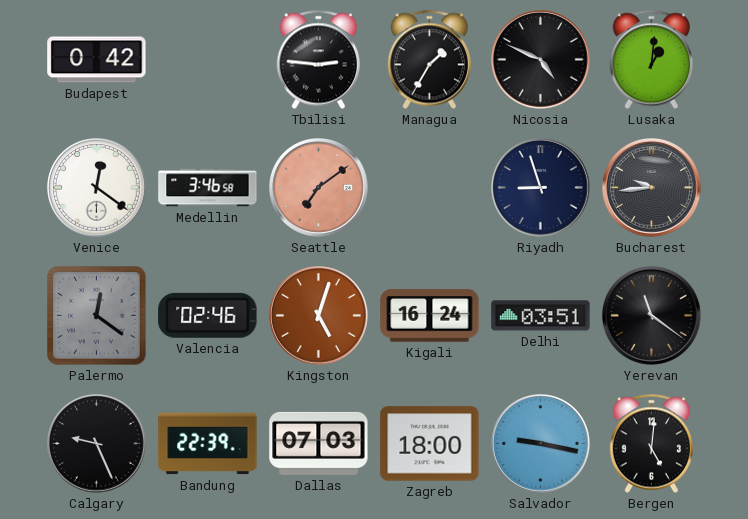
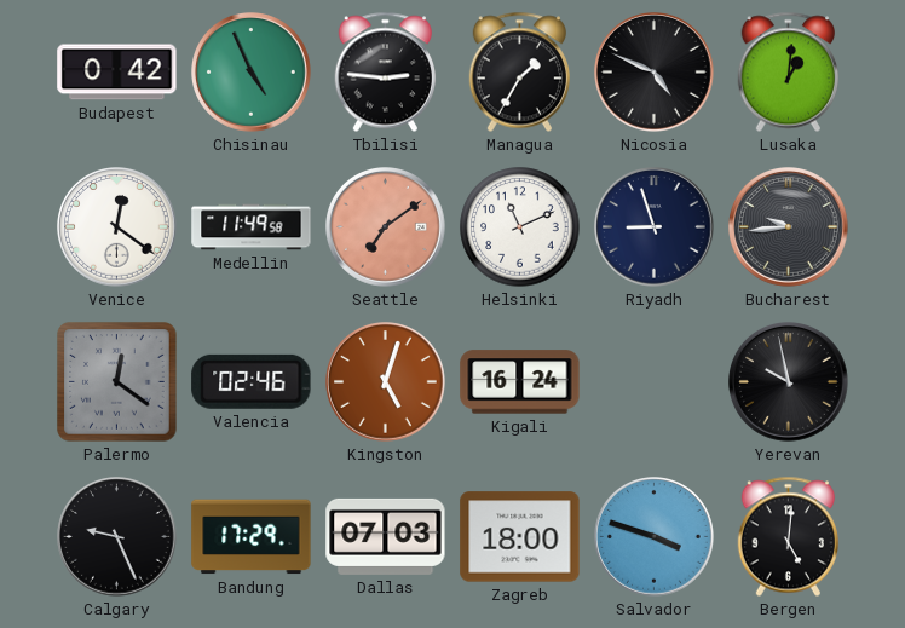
Chisinau: none -> 4:56 (252, 73)
Medellin: 3:46 -> 11:49 (252, 227)
Helsinki: none -> 11:11 (520, 227)
Delhi: 03:51 -> none (541, 316)
Yerevan: 11:21 -> 9:58 (789, 382)
Bandung: 22:39 -> 17:29 (252, 537)
Salvador: 9:17 -> 3:48 (655, 537)
